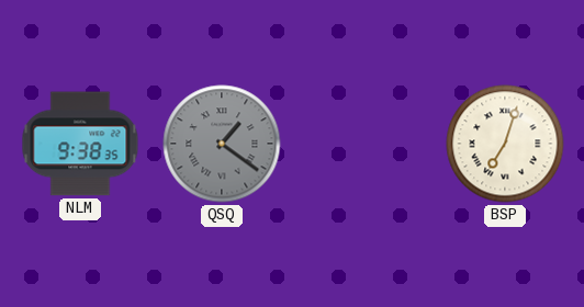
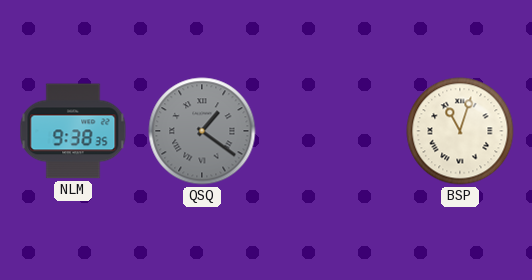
BSP: 7:03 -> 11:03 (460, 131)
